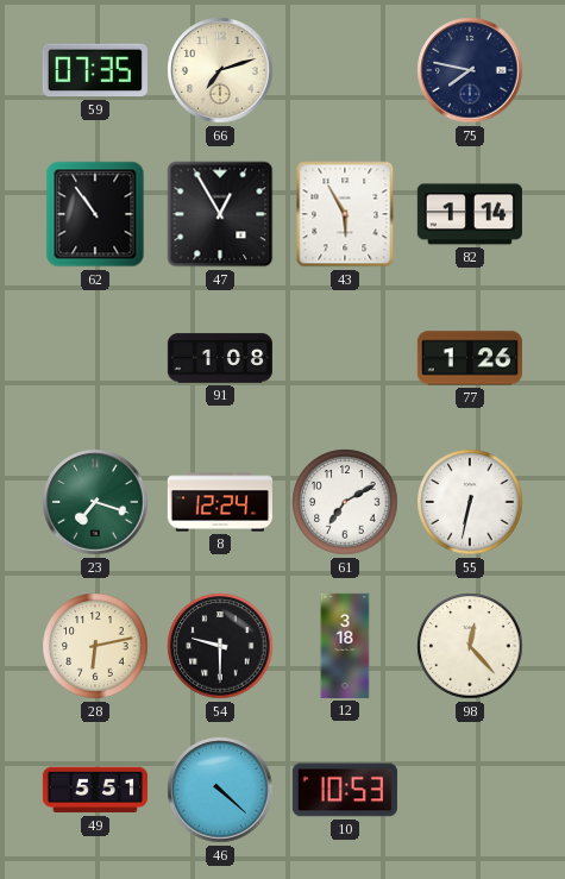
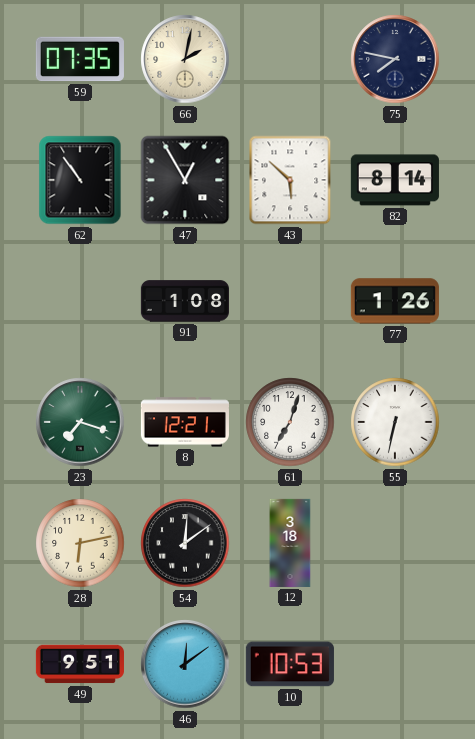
66: 7:12 -> 2:02 (185, 59)
43: 5:55 -> 5:52 (290, 180)
82: 1:14 -> 8:14 (395, 180)
8: 12:24 -> 12:21 (185, 422)
61: 7:10 -> 7:03 (290, 422)
54: 9:30 -> 12:09 (185, 543)
98: 12:23 -> none (470, 646)
49: 5:51 -> 9:51 (80, 664)
46: 4:22 -> 12:09 (185, 664)
